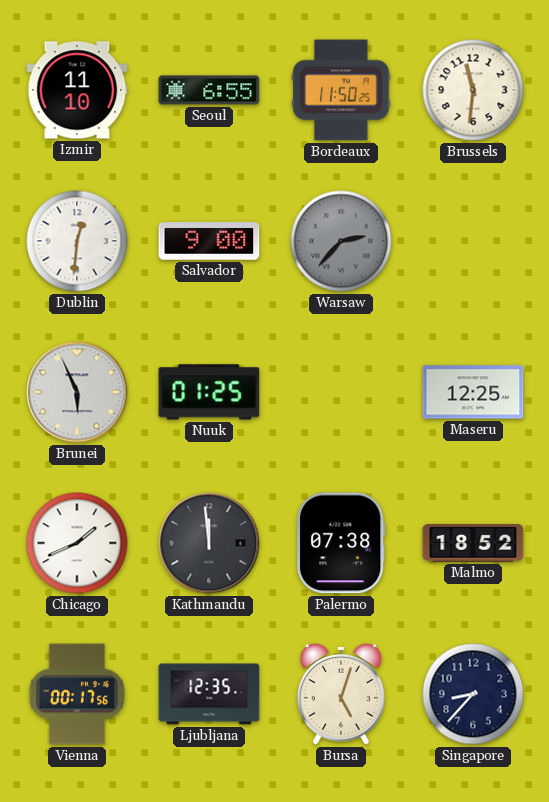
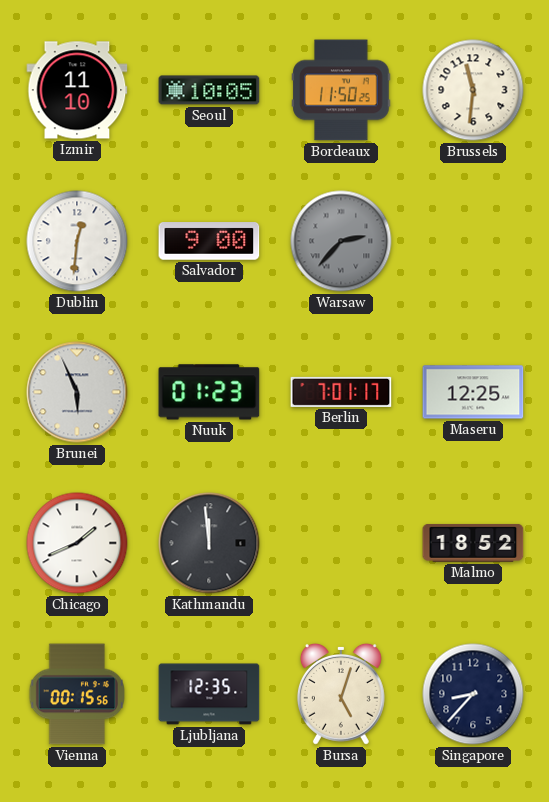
Seoul: 6:55 -> 10:05 (209, 90)
Nuuk: 01:25 -> 01:23 (209, 392)
Berlin: none -> 7:01 (341, 392)
Palermo: 07:38 -> none (341, 543)
Vienna: 00:17 -> 00:15 (76, 694)
